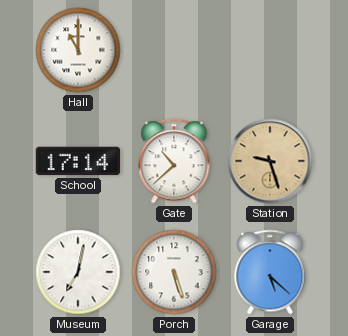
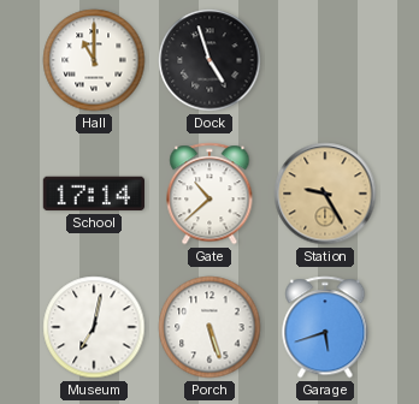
Dock: none -> 4:57 (209, 60)
Station: 9:27 -> 9:25 (325, 194)
Garage: 5:22 -> 5:42 (325, 327)
